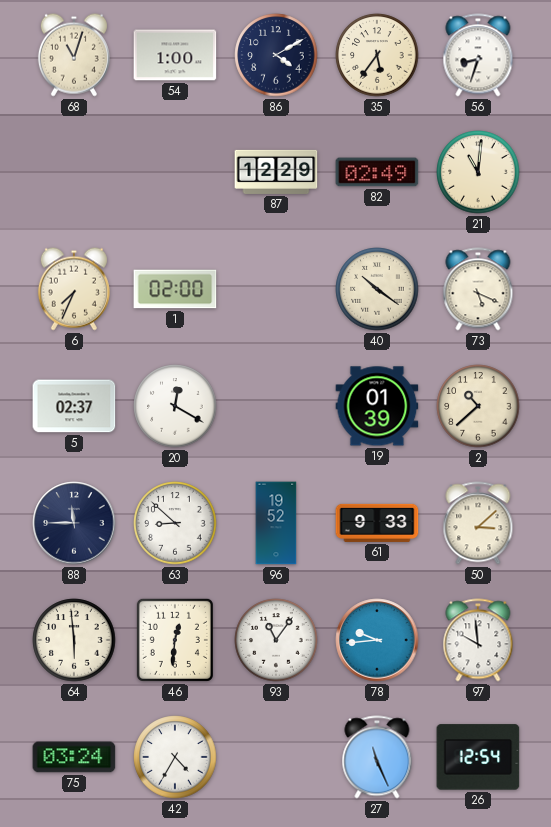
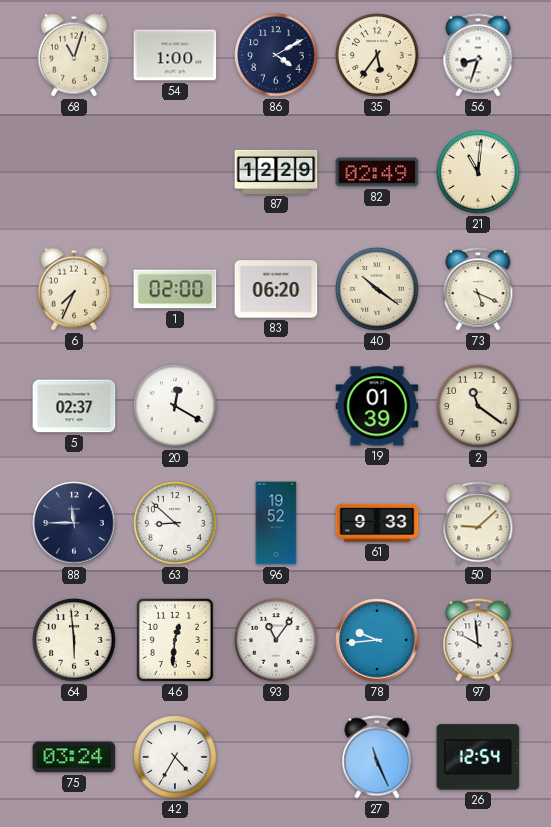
83: none -> 06:20 (276, 289)
2: 10:38 -> 11:21 (478, 406)
50: 3:08 -> 9:08 (478, 523)
